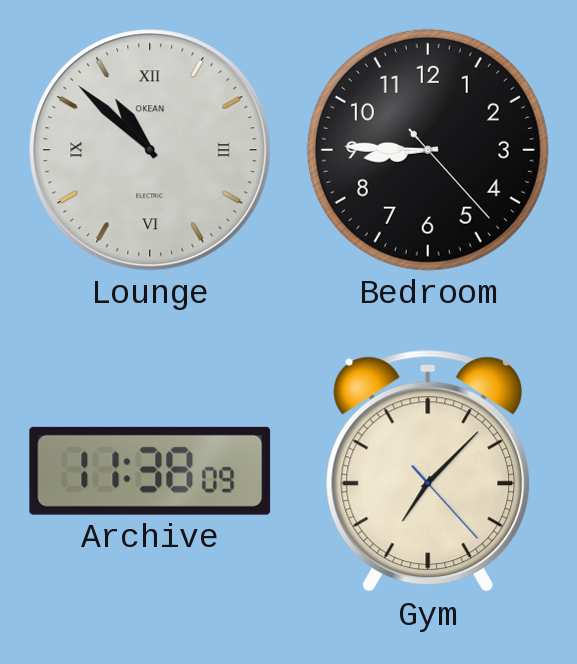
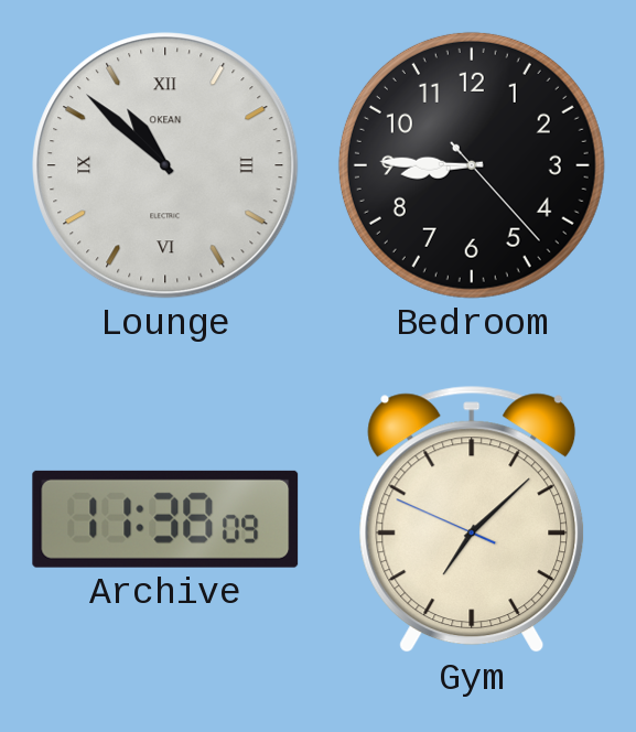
Gym: 7:07:23 -> 7:07:49 (472, 519)
